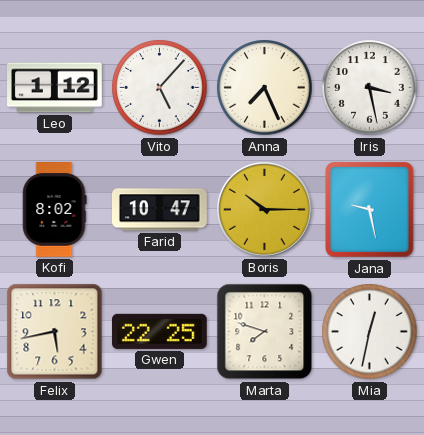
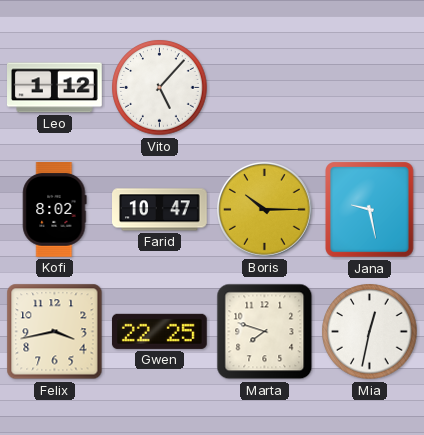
Anna: 7:26 -> none (265, 88)
Iris: 3:28 -> none (370, 88)
Felix: 5:43 -> 3:43 (55, 332)
